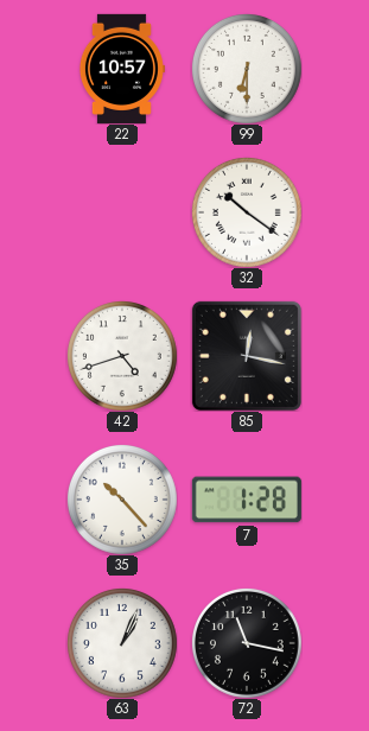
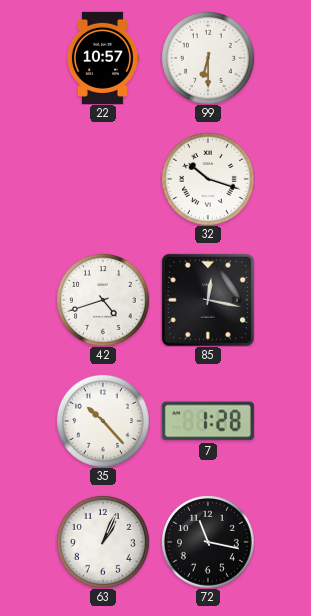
32: 10:21 -> 10:18 (208, 179)
